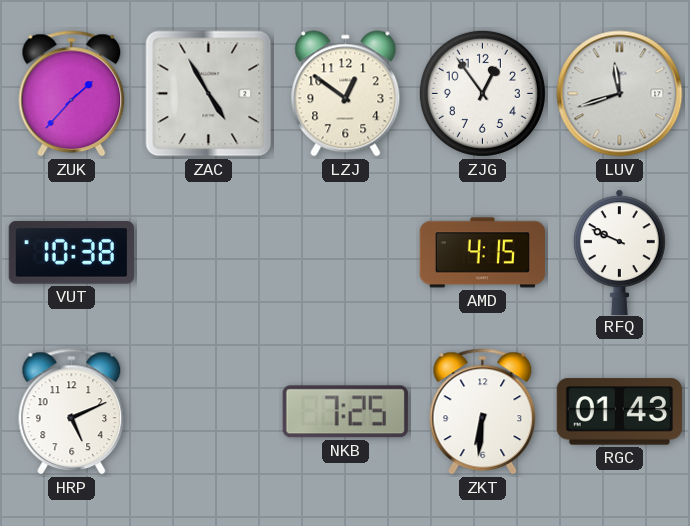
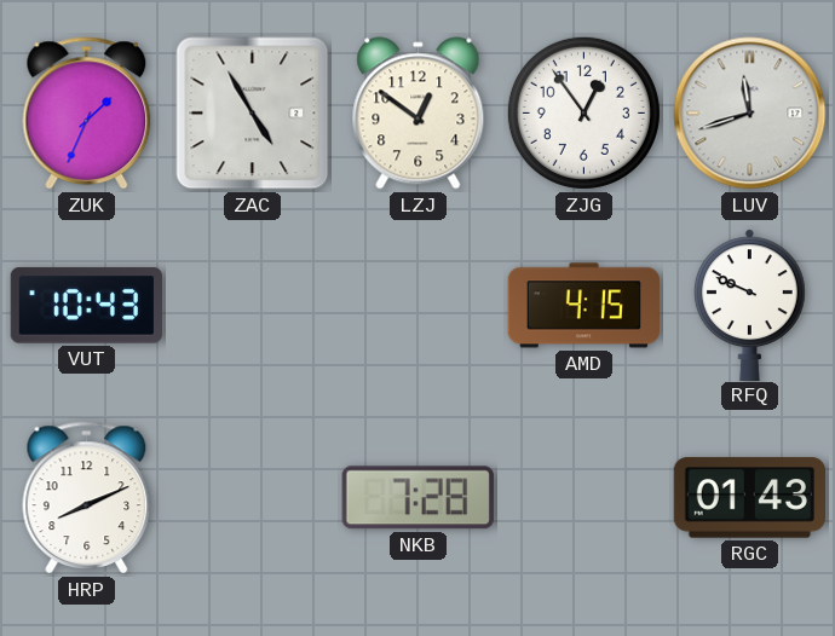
ZUK: 1:37 -> 1:34 (87, 114)
VUT: 10:38 -> 10:43 (86, 306)
HRP: 5:11 -> 8:11 (87, 498)
NKB: 7:25 -> 7:28 (417, 498)
ZKT: 6:31 -> none (483, 412)
